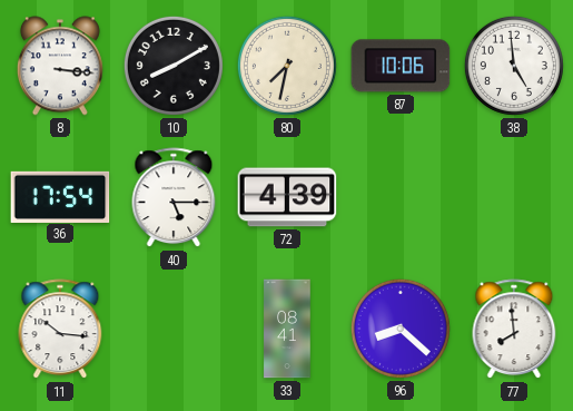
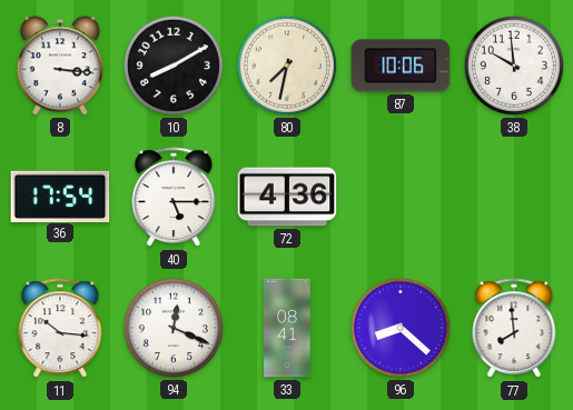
38: 4:59 -> 9:59 (514, 66)
72: 4:39 -> 4:36 (287, 197)
94: none -> 12:19 (174, 328)
